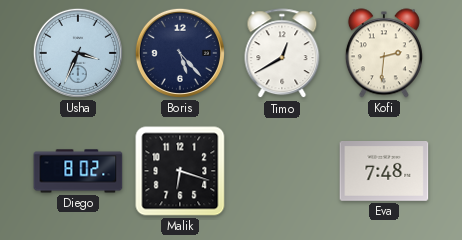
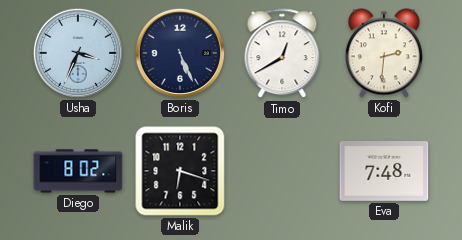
Boris: 5:23 -> 5:26 (180, 53)
